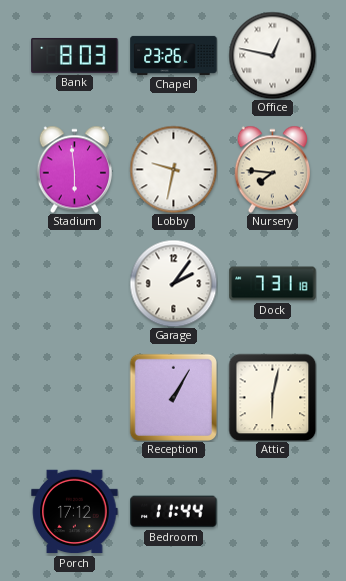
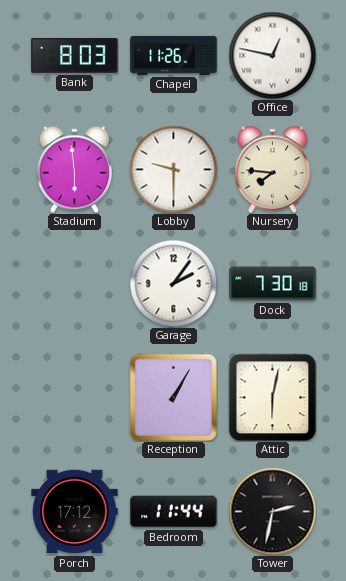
Chapel: 23:26 -> 11:26 (174, 55)
Lobby: 9:32 -> 9:30 (173, 169)
Dock: 7:31 -> 7:30 (273, 284)
Tower: none -> 2:32 (272, 511)
